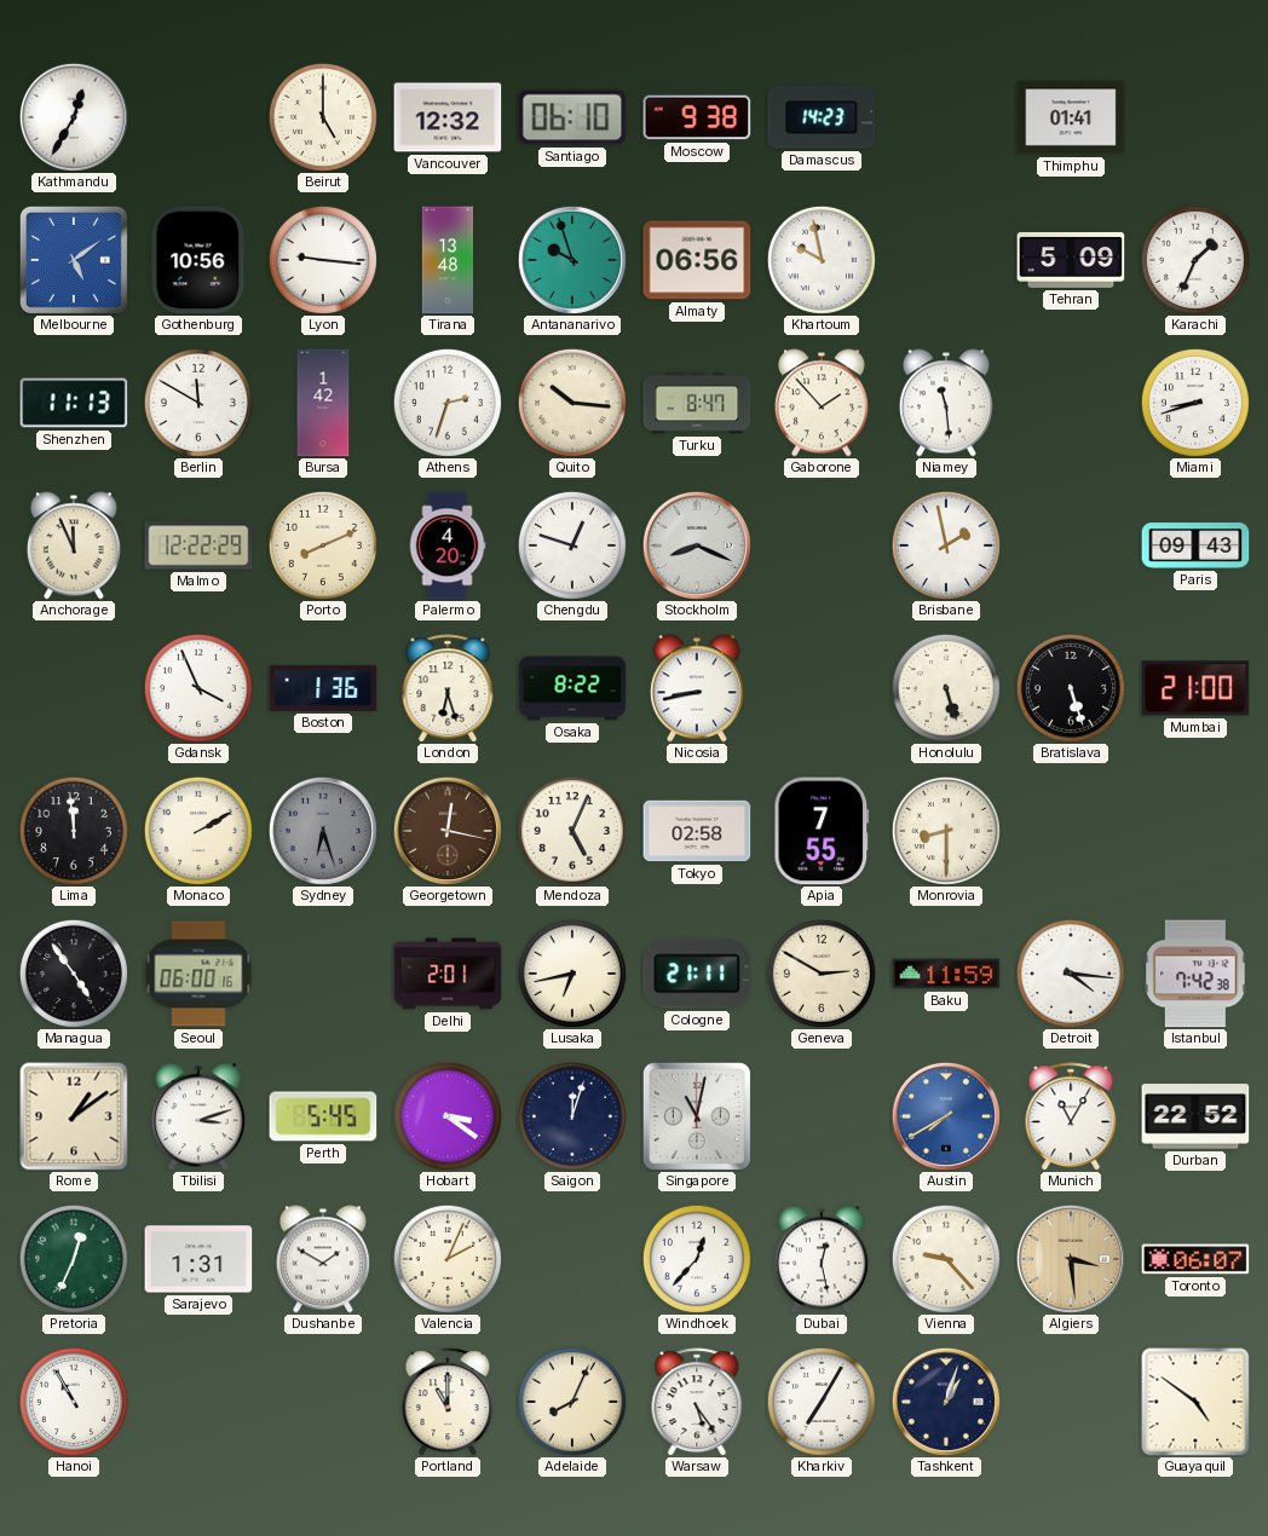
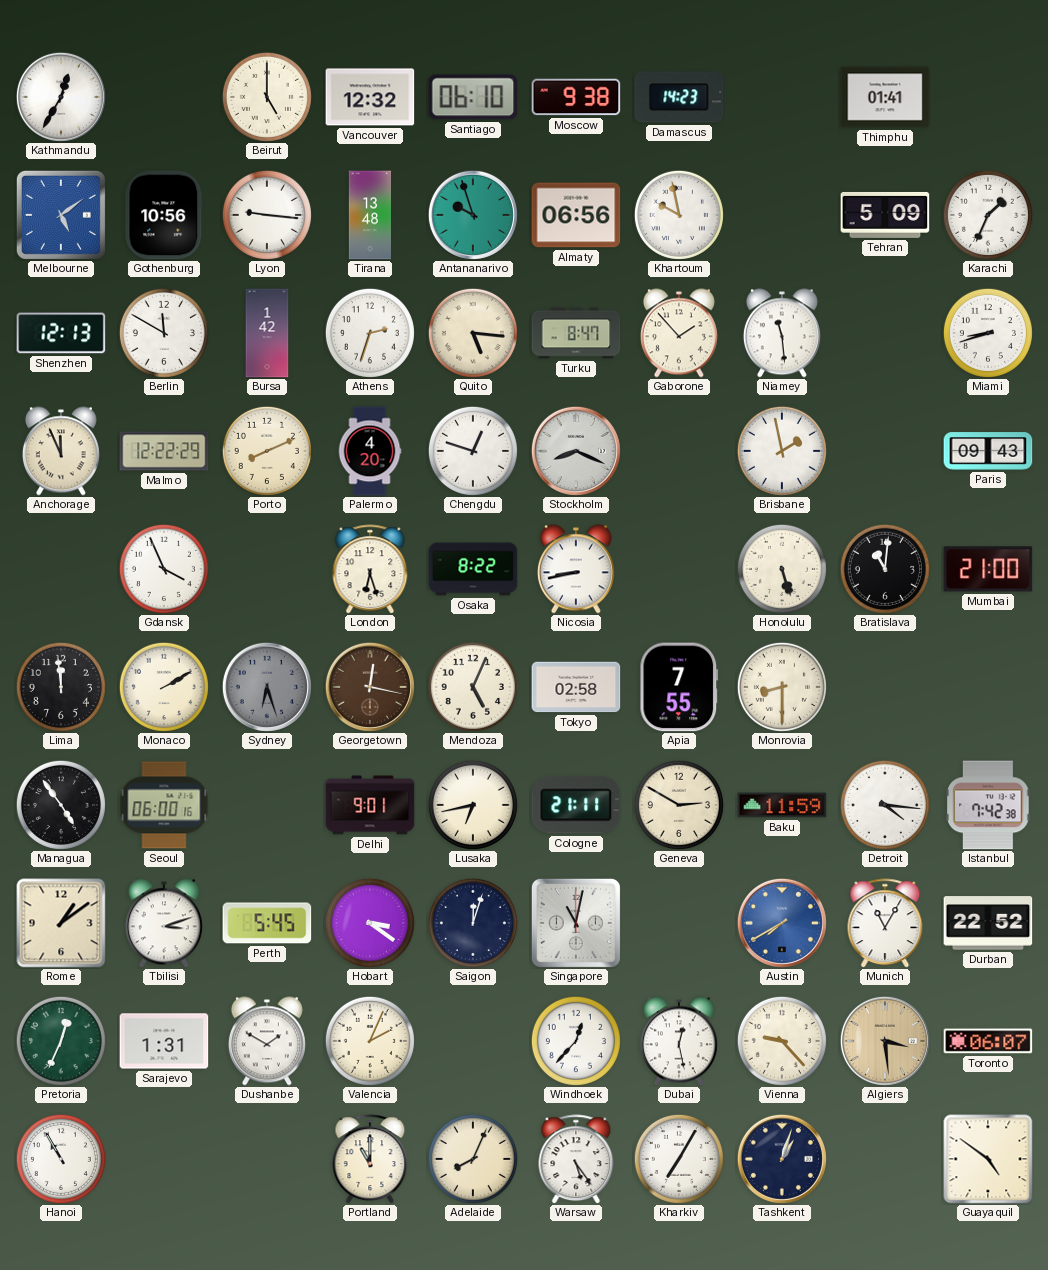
Shenzhen: 11:13 -> 12:13 (61, 333)
Quito: 10:16 -> 5:16 (473, 333)
Boston: 1:36 -> none (323, 688)
Bratislava: 5:27 -> 11:01 (885, 569)
Delhi: 2:01 -> 9:01 (370, 805)
